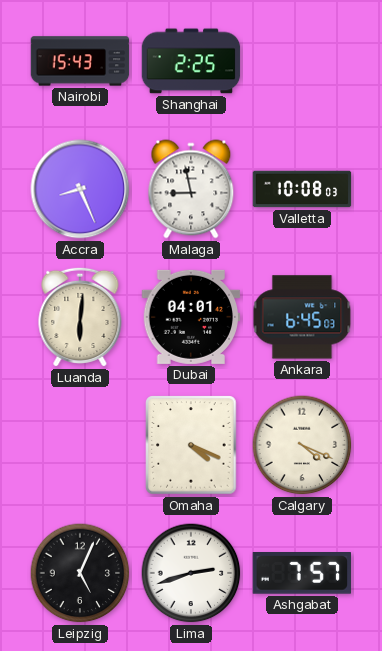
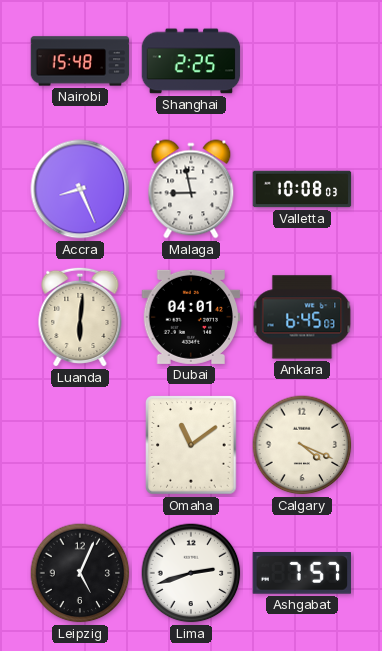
Nairobi: 15:43 -> 15:48 (80, 61)
Omaha: 4:19 -> 11:09 (191, 445)
